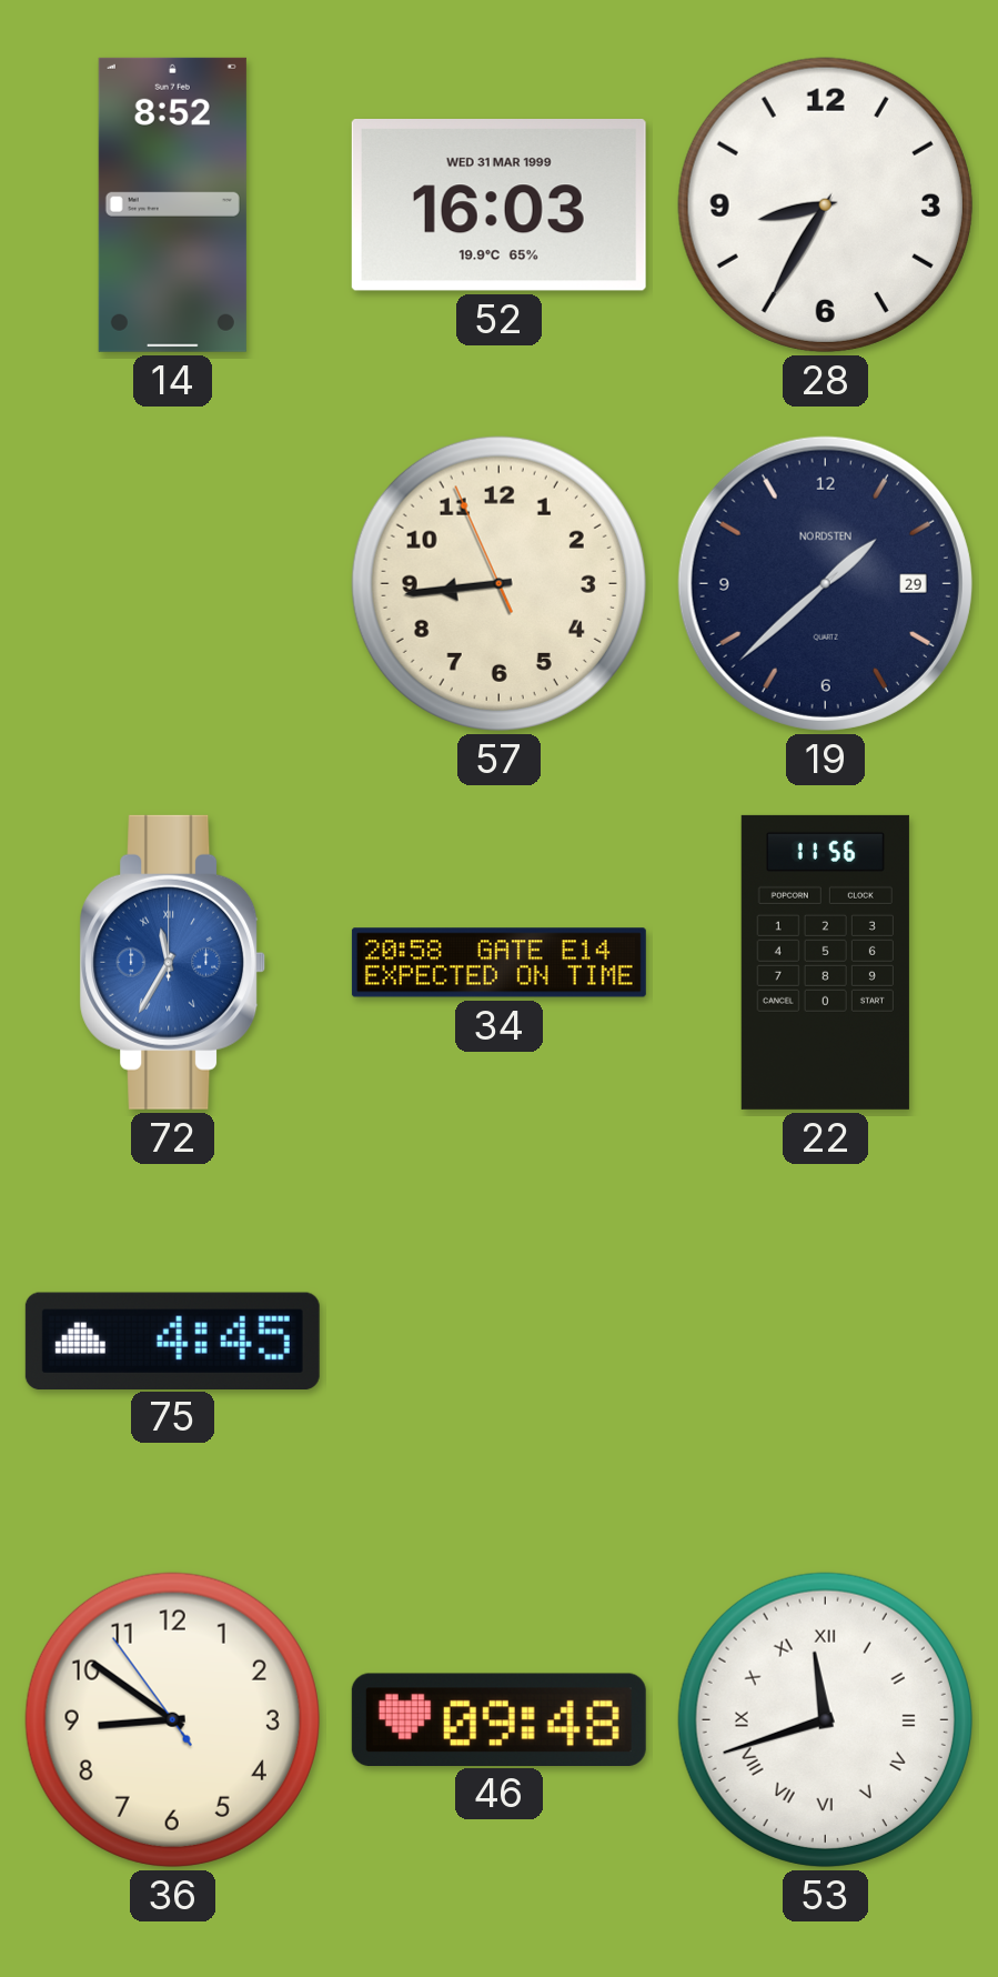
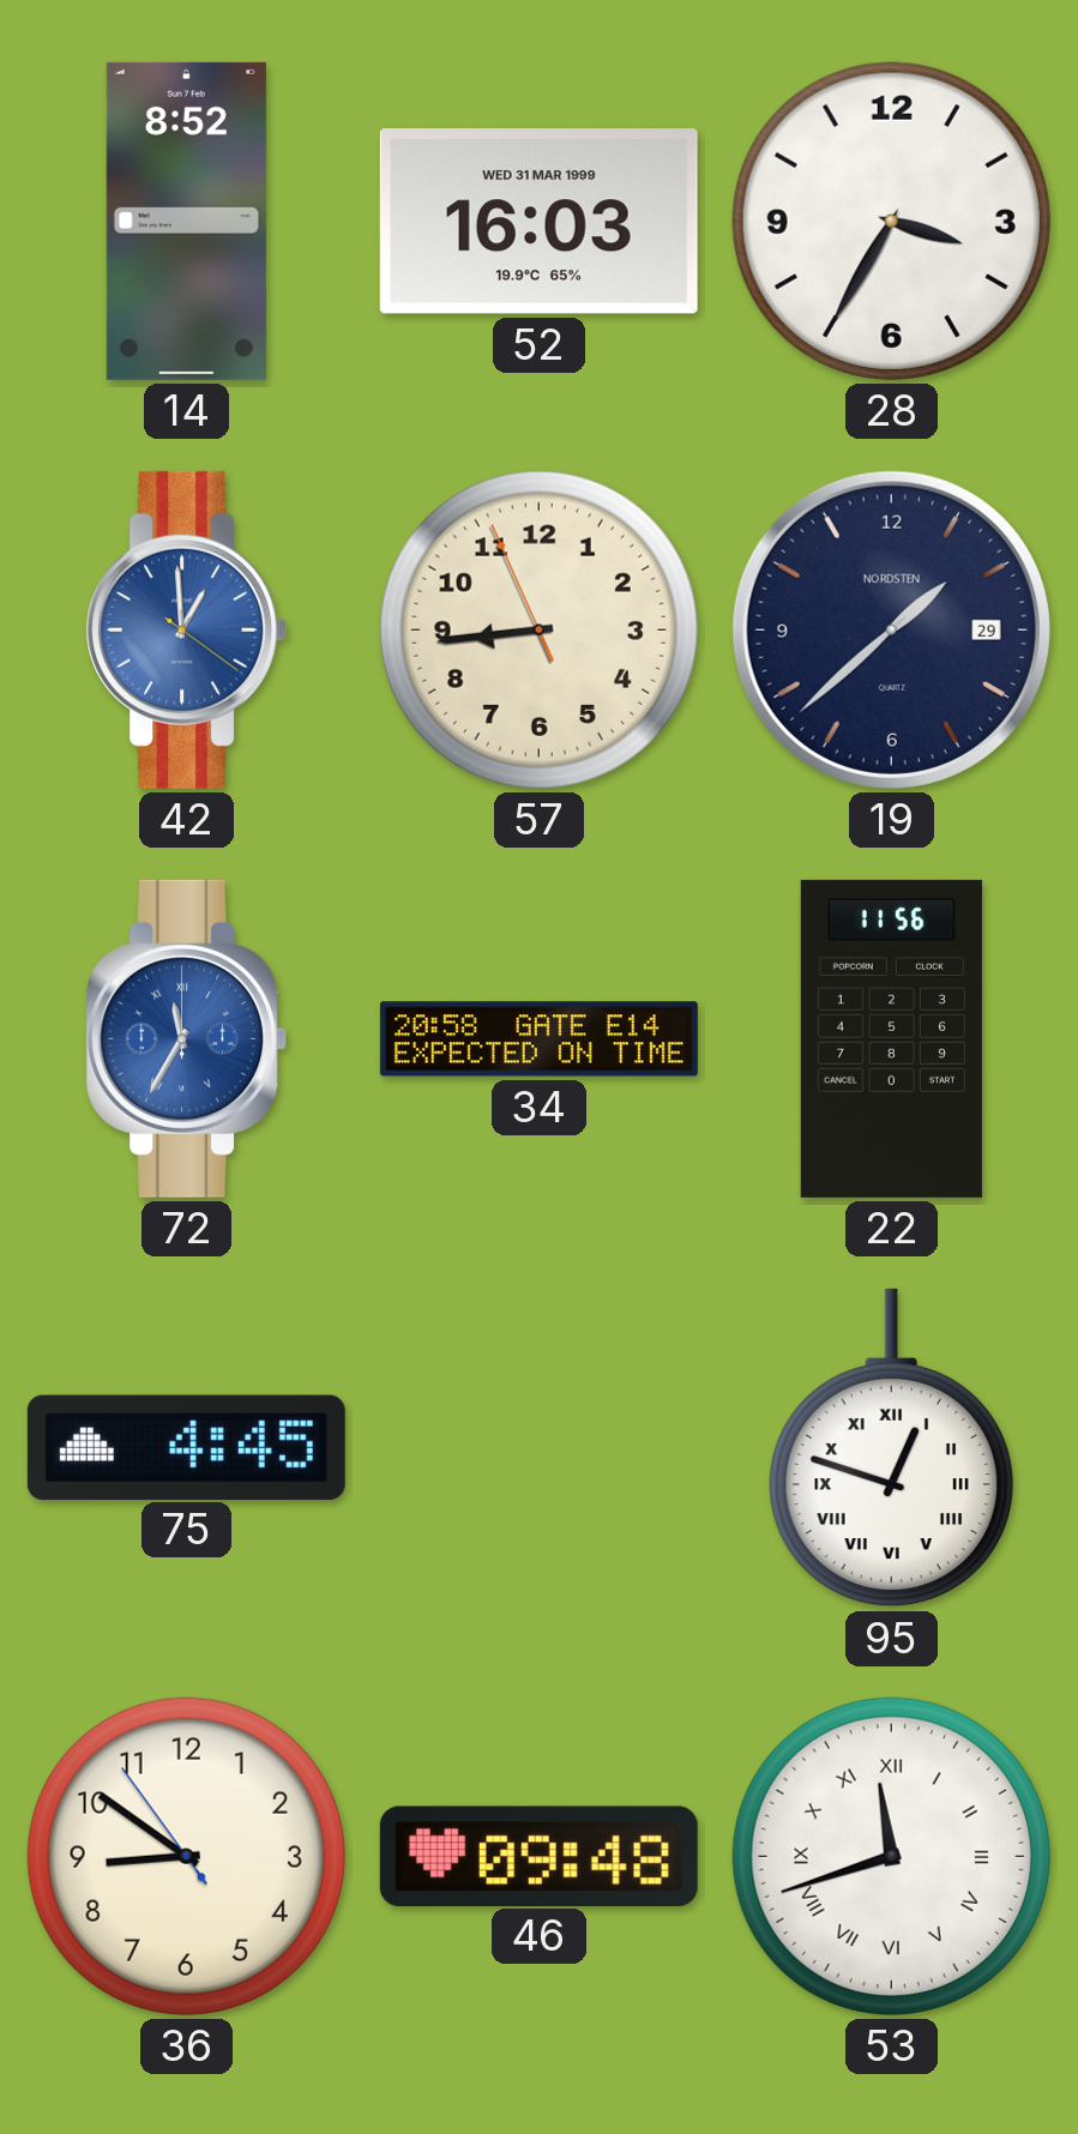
28: 8:35 -> 3:35 (891, 221)
42: none -> 12:59 (187, 629)
95: none -> 12:48 (891, 1448)
